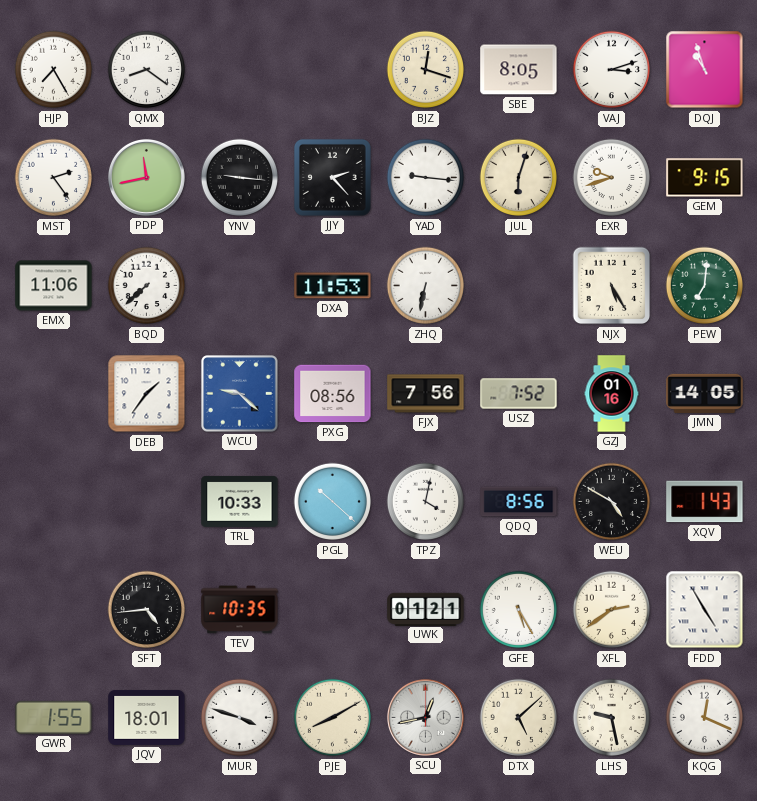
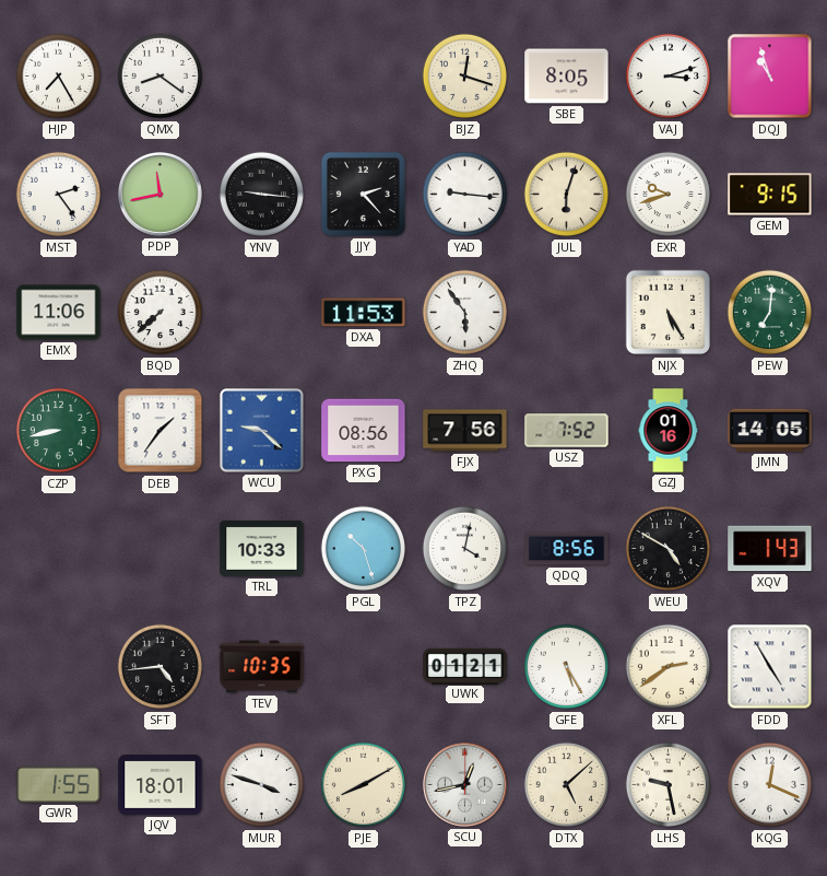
ZHQ: 6:32 -> 5:54 (465, 313)
CZP: none -> 8:43 (59, 431)
PGL: 10:22 -> 10:27 (364, 549)
